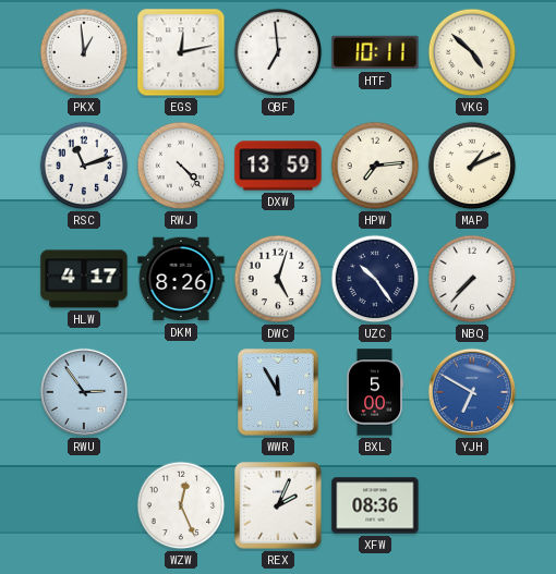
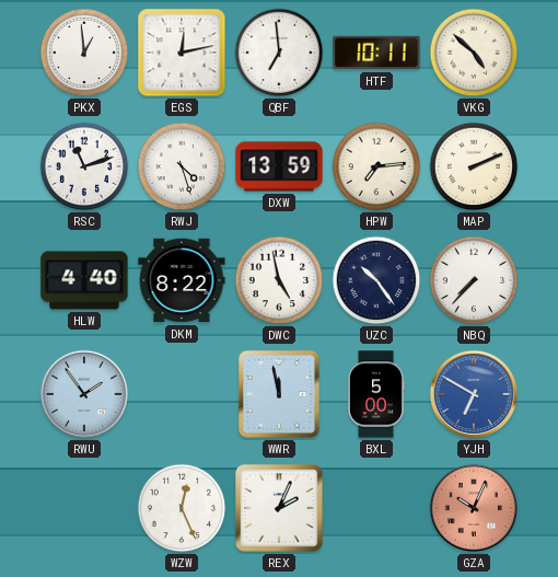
RWJ: 4:23 -> 4:27 (182, 166)
MAP: 1:11 -> 2:11 (474, 166)
HLW: 4:17 -> 4:40 (84, 280)
DKM: 8:26 -> 8:22 (182, 280)
DWC: 5:03 -> 4:58 (279, 280)
RWU: 2:54 -> 1:54 (84, 394)
WWR: 11:55 -> 11:58 (279, 394)
XFW: 08:36 -> none (375, 505)
GZA: none -> 10:04 (474, 508)
